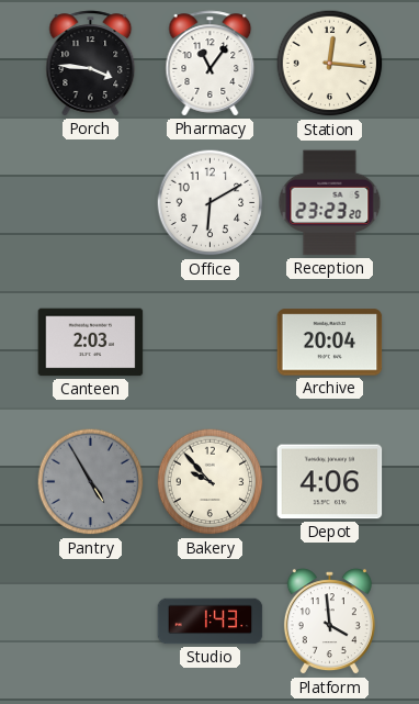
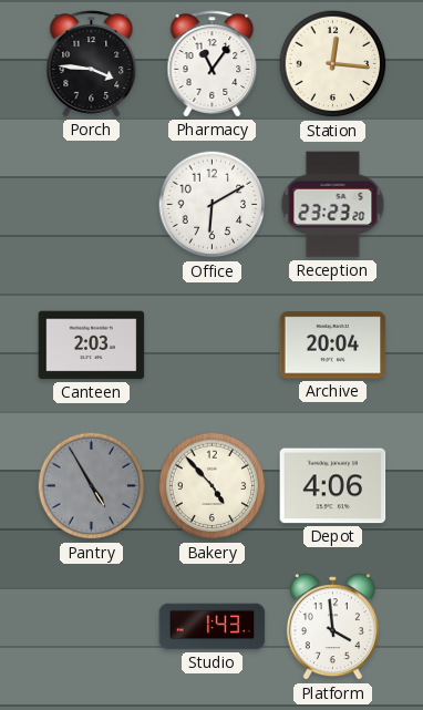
Bakery: 9:53 -> 4:53 (213, 486)
